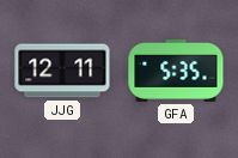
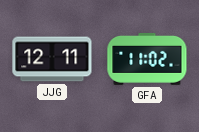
GFA: 5:35 -> 11:02 (147, 59)
